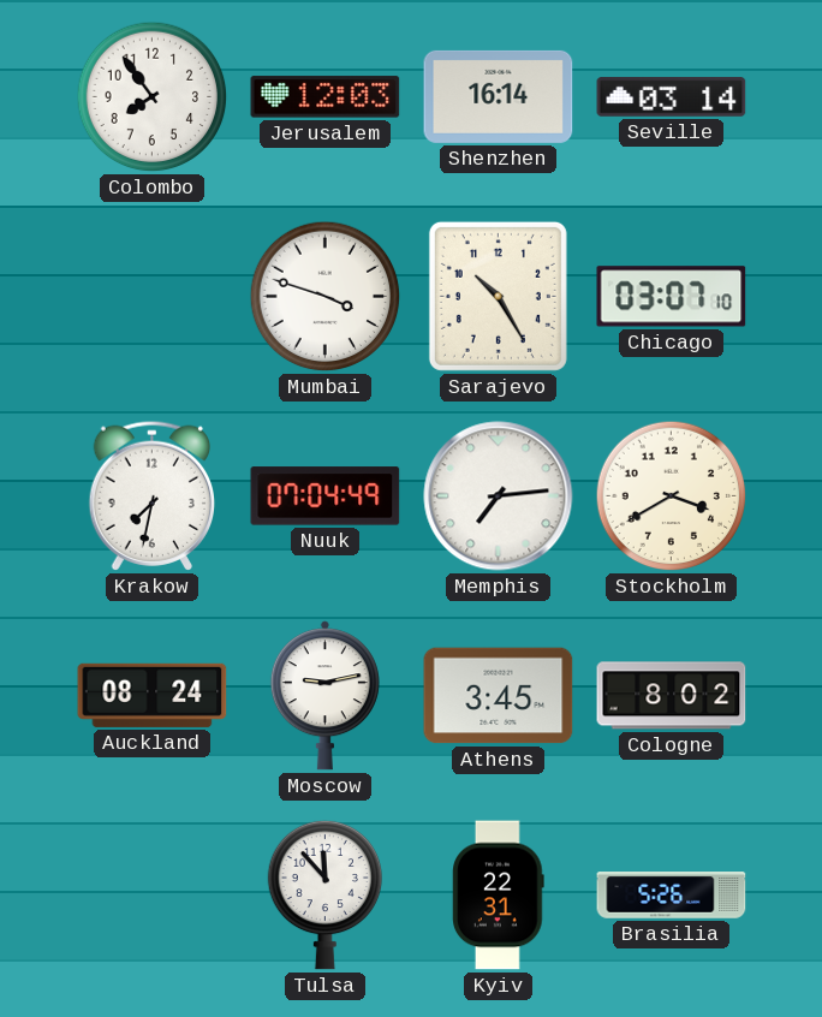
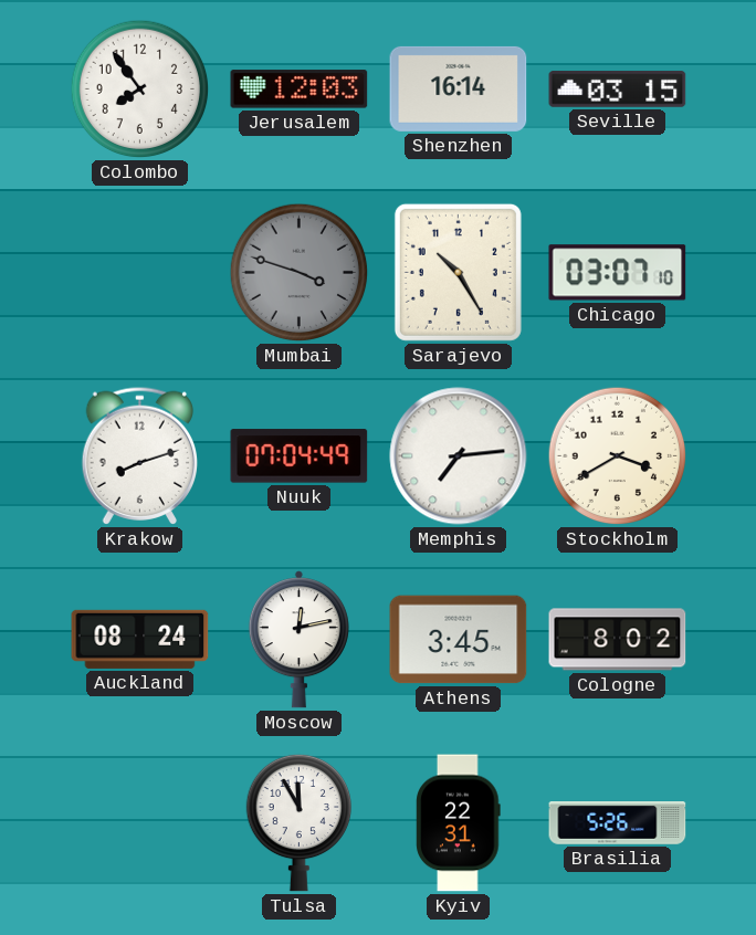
Seville: 03:14 -> 03:15 (618, 90)
Mumbai dial: white -> grey (300, 273)
Krakow: 7:32 -> 8:12 (139, 455)
Moscow: 9:13 -> 12:13 (298, 640)
Tulsa: 11:53 -> 11:55 (298, 822)
